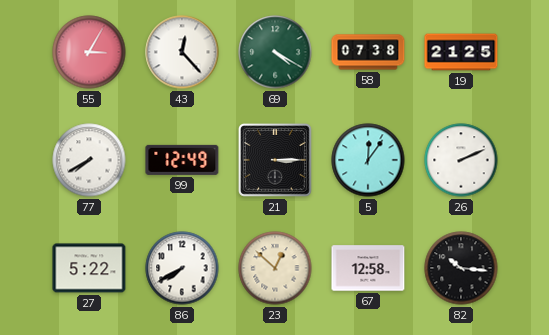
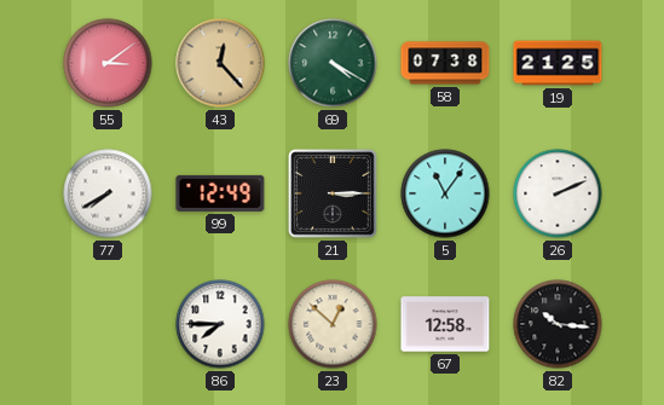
55: 3:05 -> 3:09 (108, 63)
43 dial: white -> champagne (220, 63)
5: 12:06 -> 11:06 (445, 193)
27: 5:22 -> none (89, 268)
86: 7:40 -> 7:45 (220, 324)
